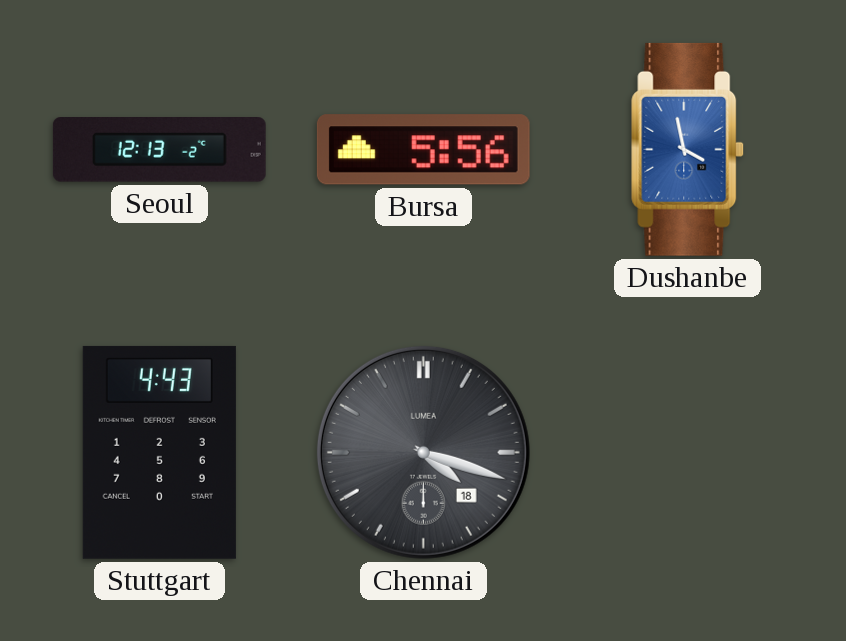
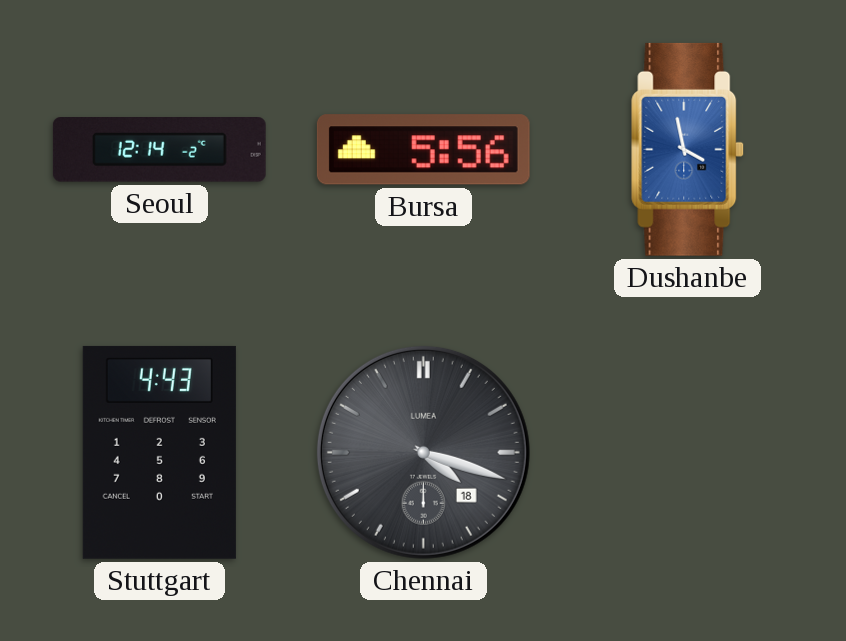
Seoul: 12:13 -> 12:14 (159, 150)
